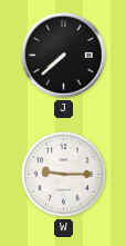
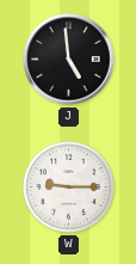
J: 7:38 -> 4:59 (69, 60)
